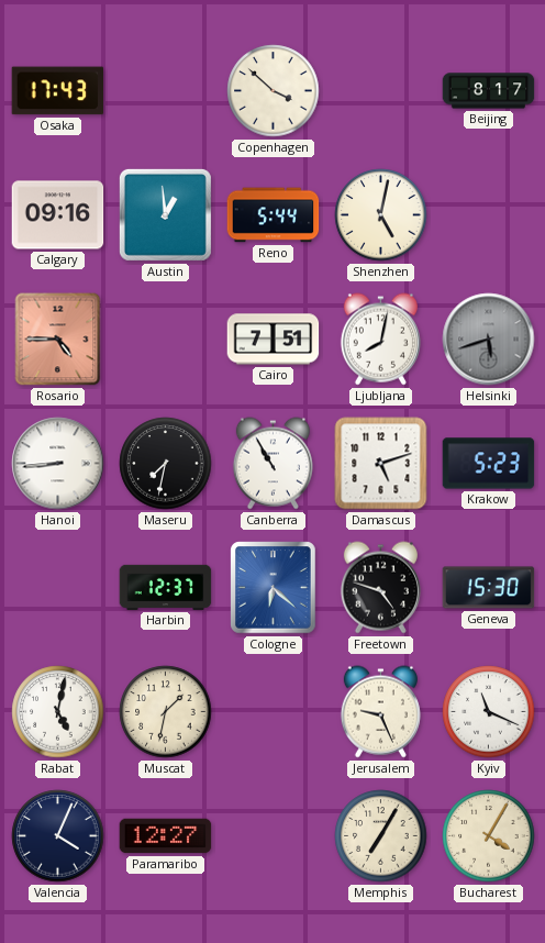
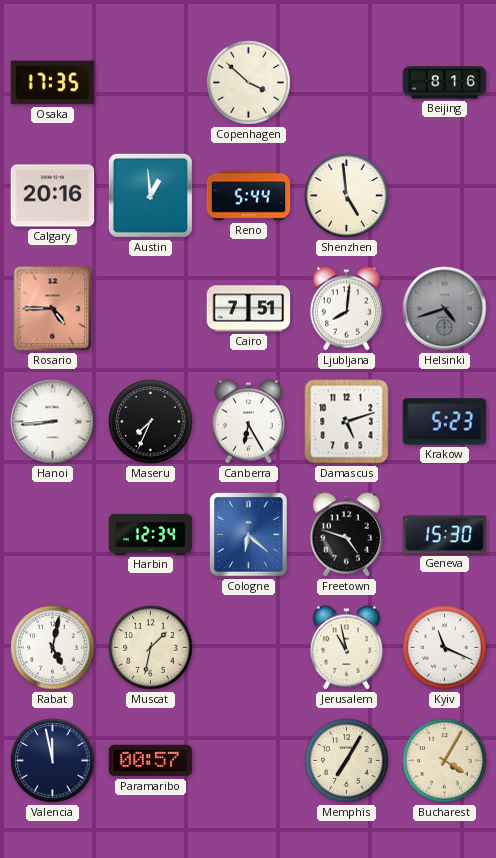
Osaka: 17:43 -> 17:35 (53, 83)
Beijing: 8:17 -> 8:16 (445, 83)
Calgary: 09:16 -> 20:16 (53, 196)
Shenzhen: 5:02 -> 4:59 (347, 196)
Ljubljana: 8:02 -> 8:01 (346, 309)
Helsinki: 5:42 -> 4:42 (445, 309)
Maseru: 7:32 -> 7:34 (151, 422)
Canberra: 10:55 -> 6:25 (248, 422)
Harbin: 12:37 -> 12:34 (151, 534)
Jerusalem: 9:26 -> 10:58 (346, 648)
Valencia: 4:04 -> 11:58 (53, 761)
Paramaribo: 12:27 -> 00:57 (151, 761)
